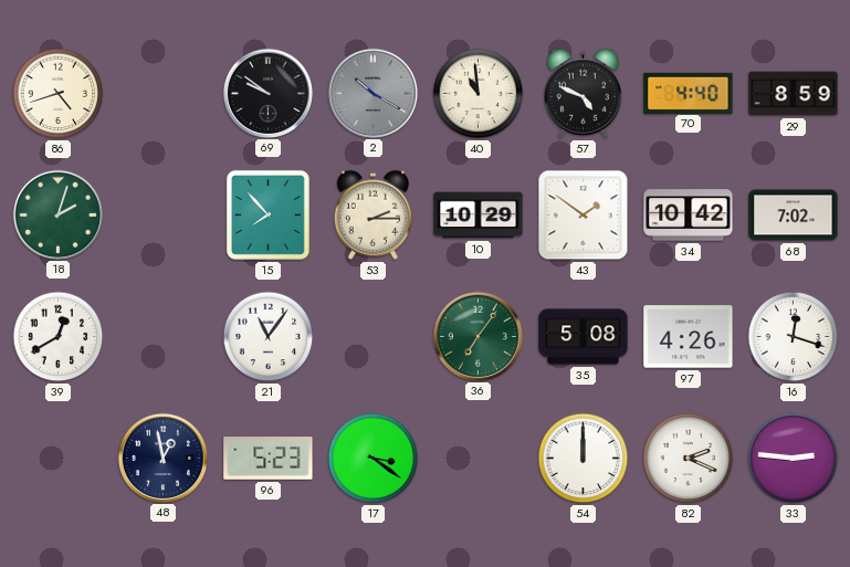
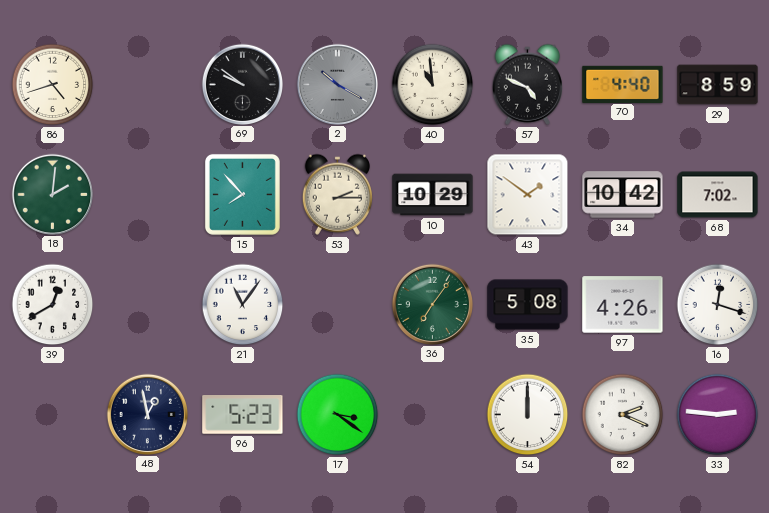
18: 2:03 -> 2:01 (52, 194)
